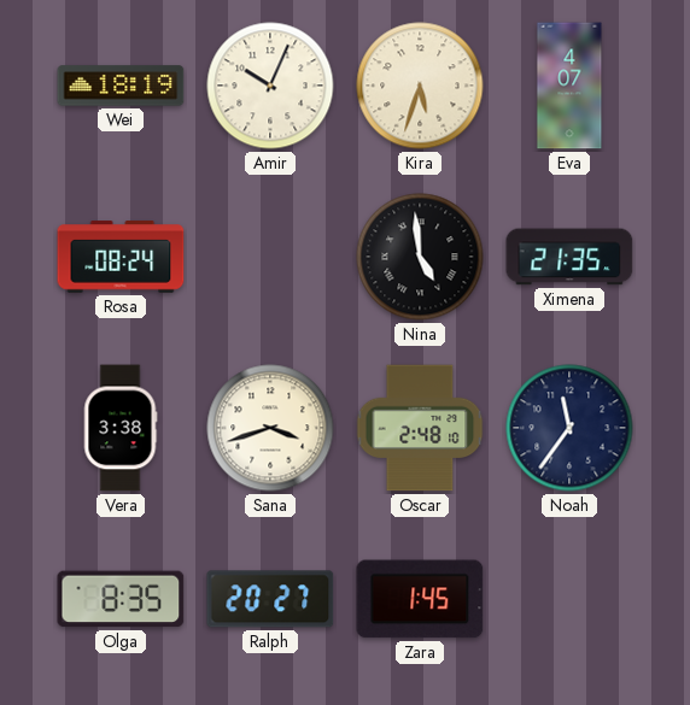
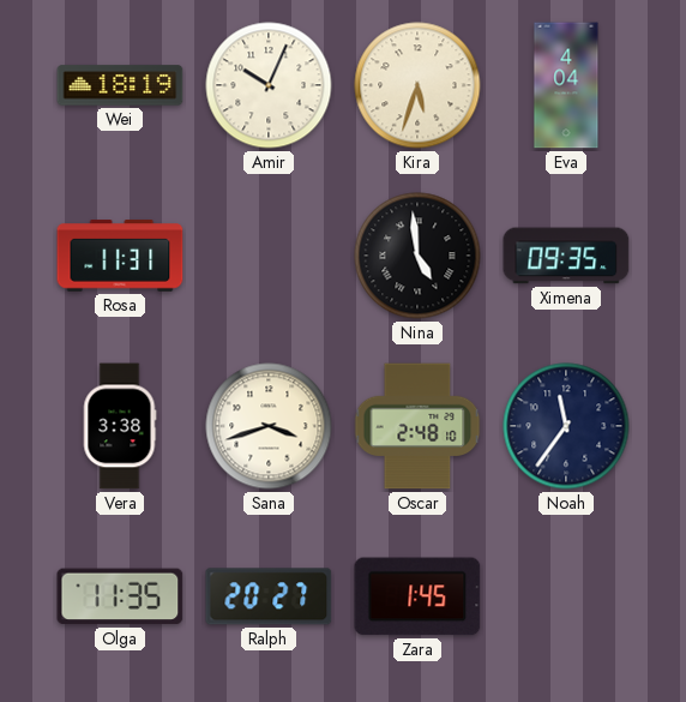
Eva: 4:07 -> 4:04 (566, 85)
Rosa: 08:24 -> 11:31 (120, 256)
Ximena: 21:35 -> 09:35 (566, 256)
Olga: 8:35 -> 11:35 (120, 596)
